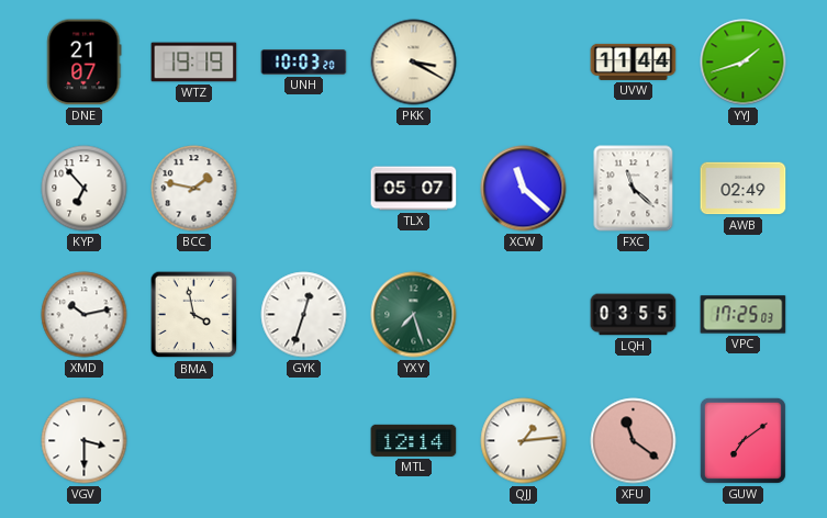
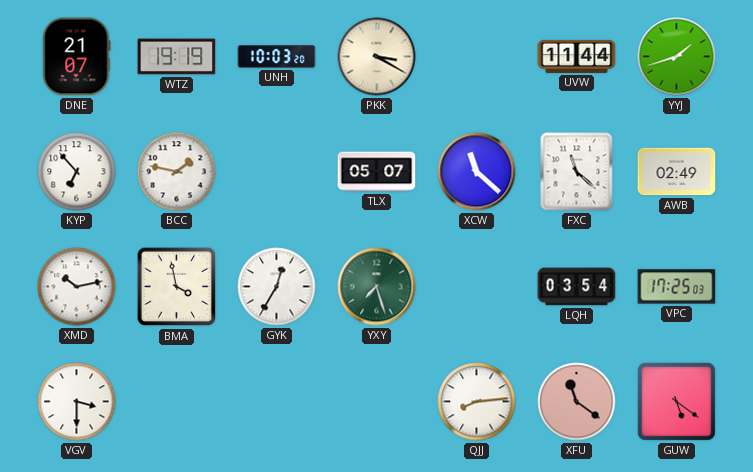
GYK: 12:33 -> 12:35 (277, 287)
LQH: 03:55 -> 03:54 (577, 287)
MTL: 12:14 -> none (414, 440)
QJJ: 1:14 -> 8:14 (477, 402)
GUW: 7:09 -> 5:21 (676, 401)
